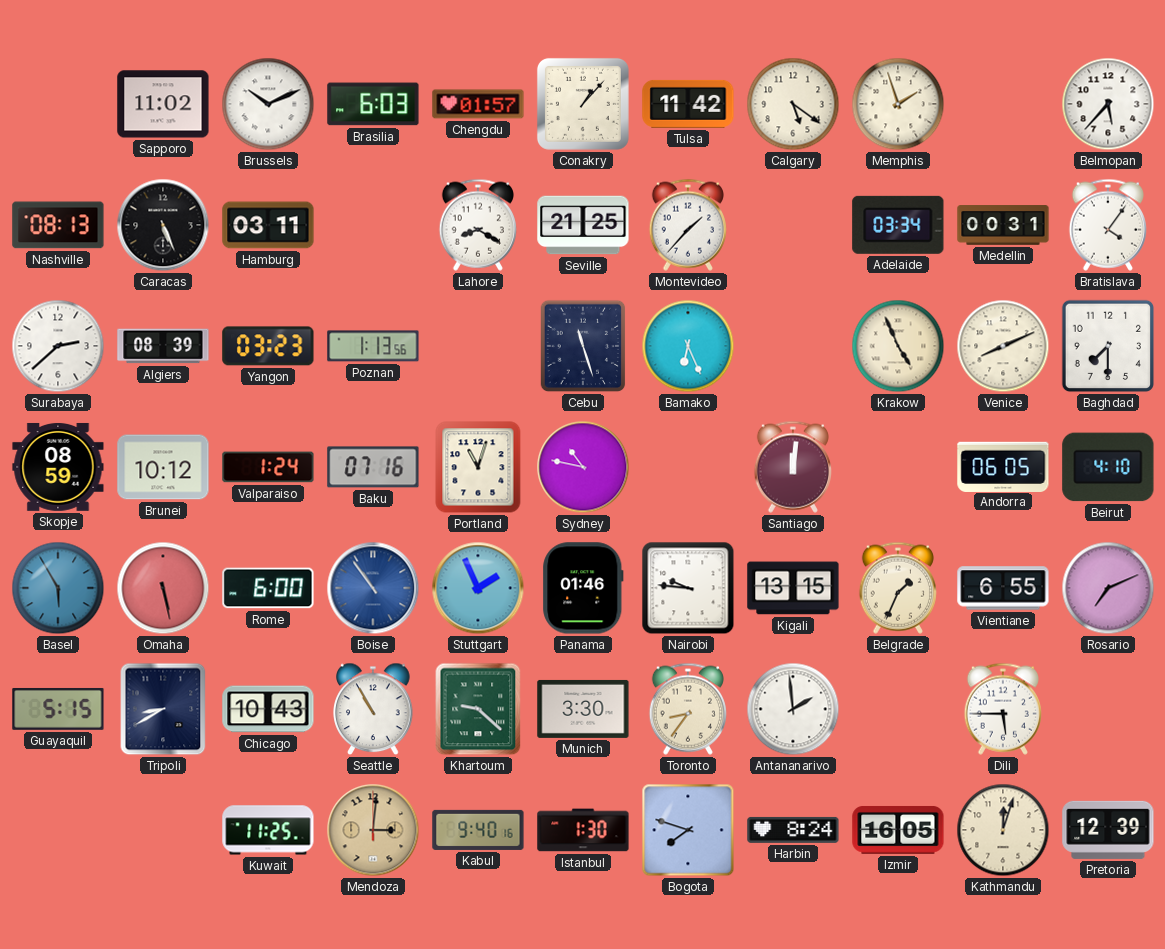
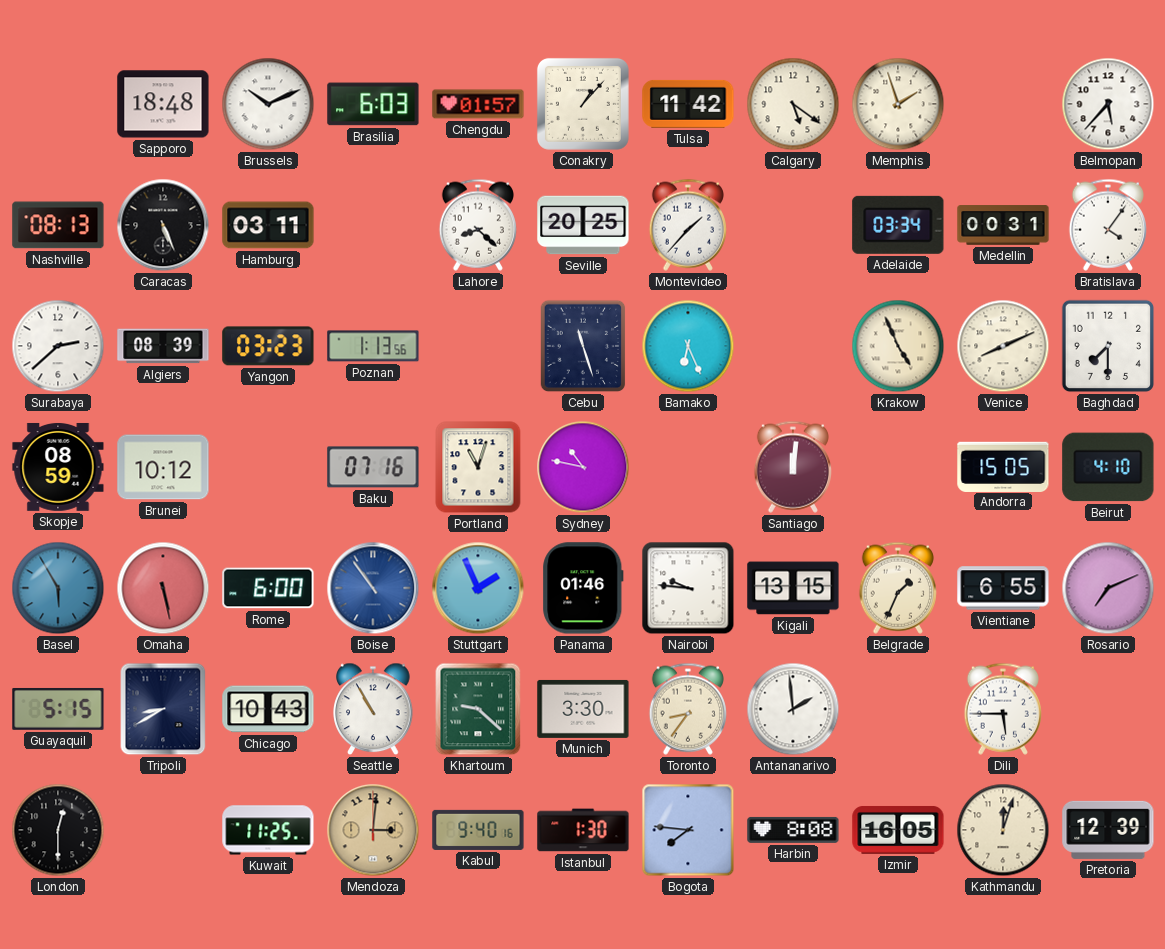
Sapporo: 11:02 -> 18:48 (163, 104)
Lahore: 8:20 -> 8:22 (478, 225)
Seville: 21:25 -> 20:25 (583, 225)
Valparaiso: 1:24 -> none (268, 467)
Andorra: 06:05 -> 15:05 (1003, 466)
London: none -> 12:30 (58, 830)
Bogota: 7:48 -> 7:46 (688, 830)
Harbin: 8:24 -> 8:08 (793, 830)
